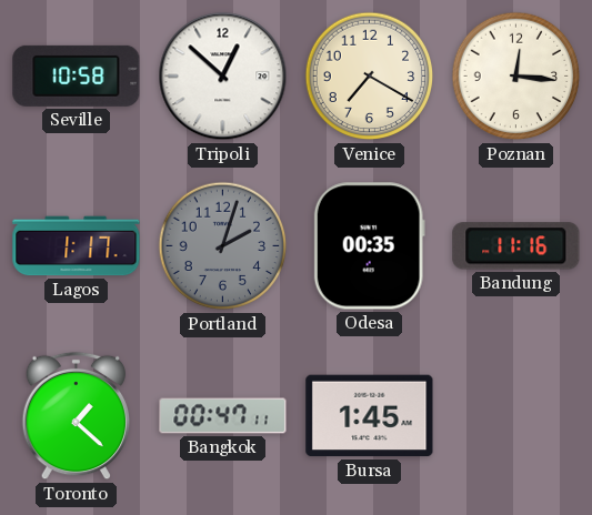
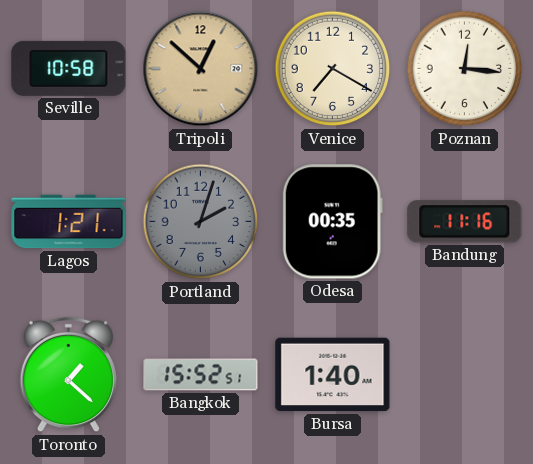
Tripoli dial: white -> champagne (201, 69)
Lagos: 1:17 -> 1:21 (69, 222)
Bangkok: 00:47 -> 15:52 (201, 375)
Bursa: 1:45 -> 1:40 (333, 375)
